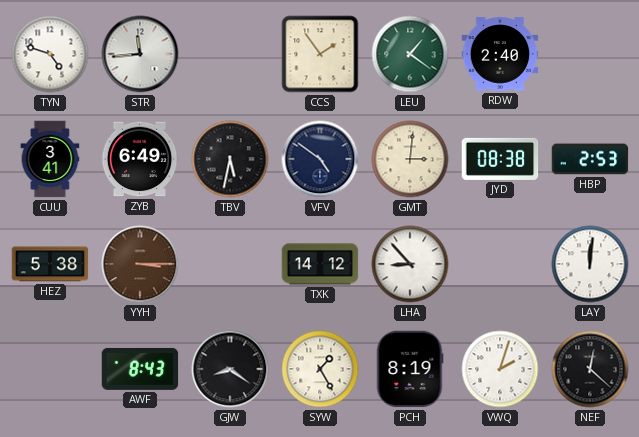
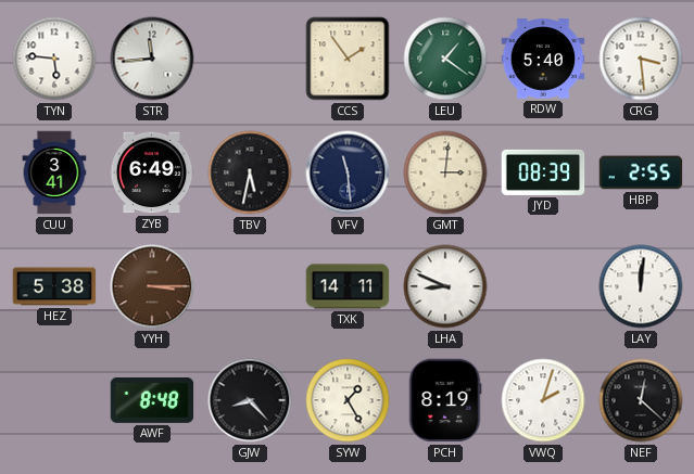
TYN: 4:48 -> 5:46 (54, 59)
RDW: 2:40 -> 5:40 (543, 59)
CRG: none -> 3:29 (641, 59)
VFV: 4:51 -> 11:29 (348, 172)
JYD: 08:38 -> 08:39 (543, 172)
HBP: 2:53 -> 2:55 (641, 172)
TXK: 14:12 -> 14:11 (348, 286)
LHA: 8:53 -> 8:49 (445, 286)
AWF: 8:43 -> 8:48 (152, 400)
GJW: 8:21 -> 8:23 (250, 400)
